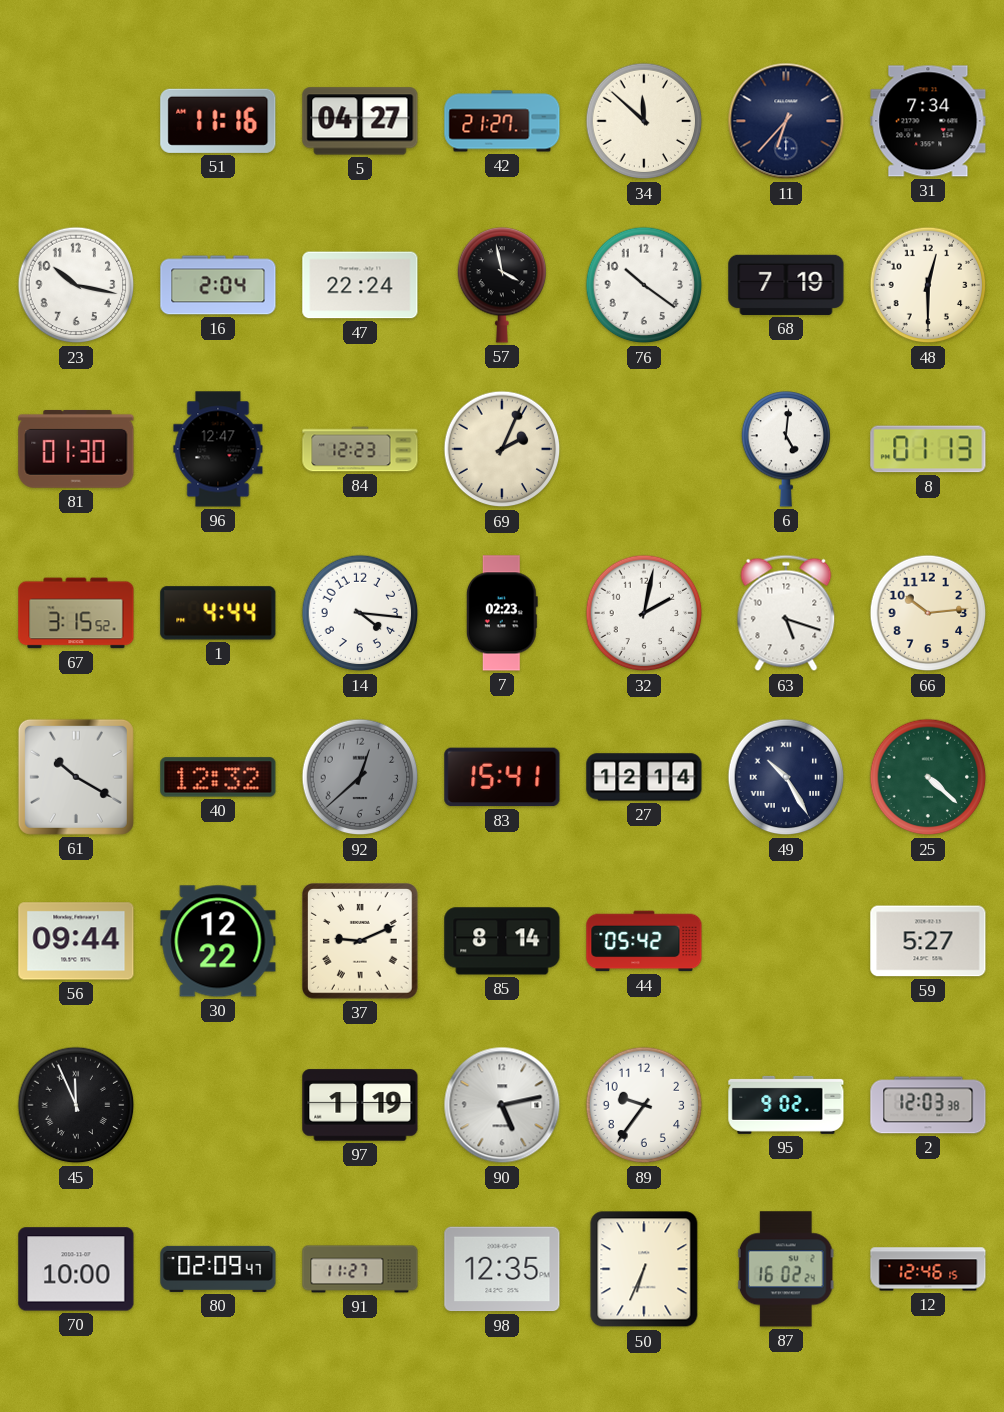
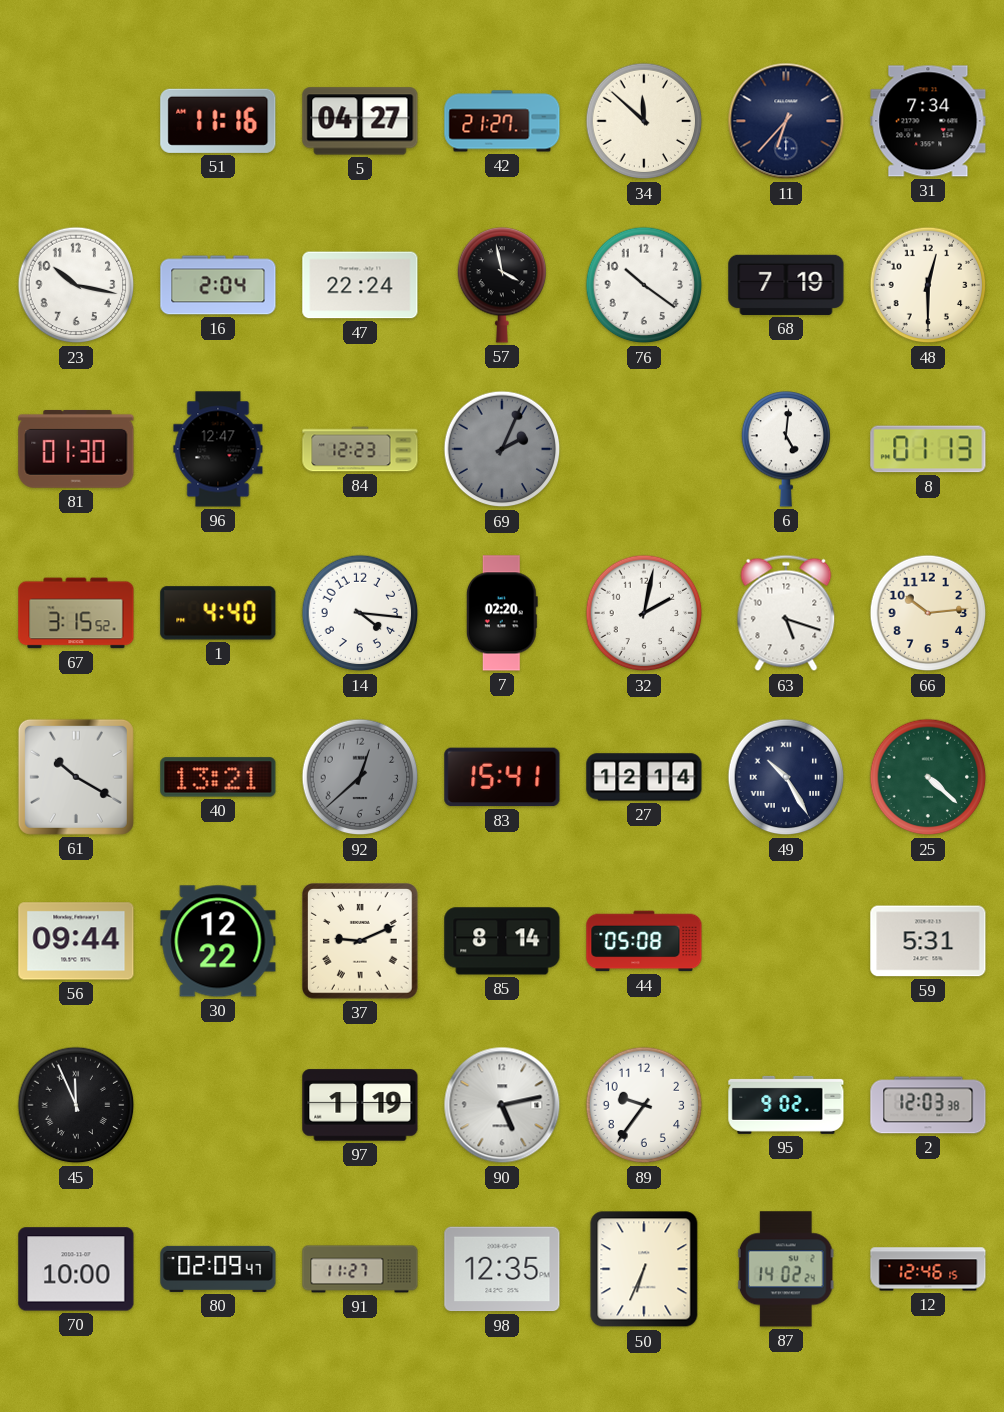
69 dial: cream -> grey (502, 449)
1: 4:44 -> 4:40 (218, 613)
7: 02:23 -> 02:20 (502, 613)
40: 12:32 -> 13:21 (218, 777)
44: 05:42 -> 05:08 (644, 941)
59: 5:27 -> 5:31 (928, 941)
87: 16:02 -> 14:02 (786, 1269)
